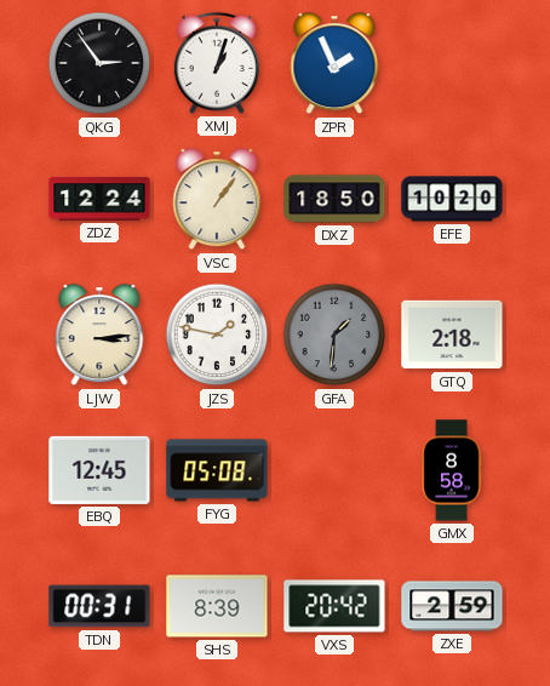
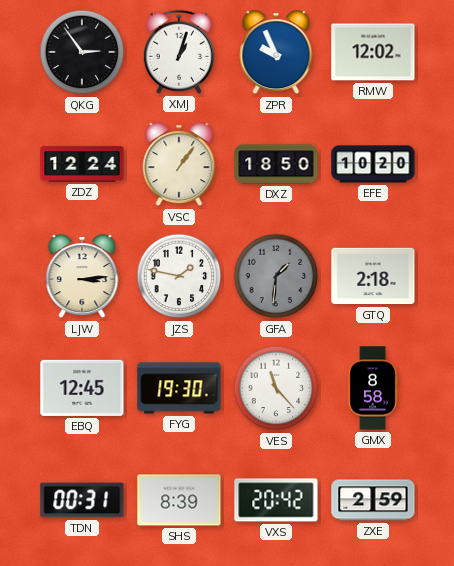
ZPR: 1:56 -> 9:56 (276, 53)
RMW: none -> 12:02 (373, 52)
FYG: 05:08 -> 19:30 (179, 388)
VES: none -> 11:23 (276, 388)
